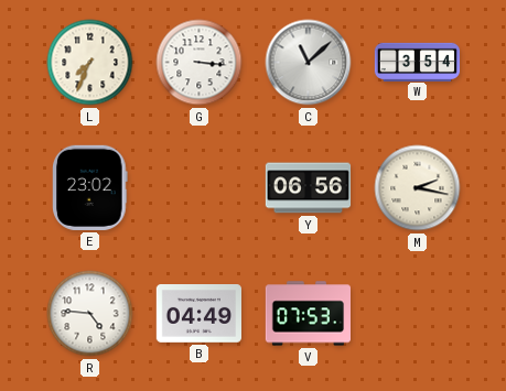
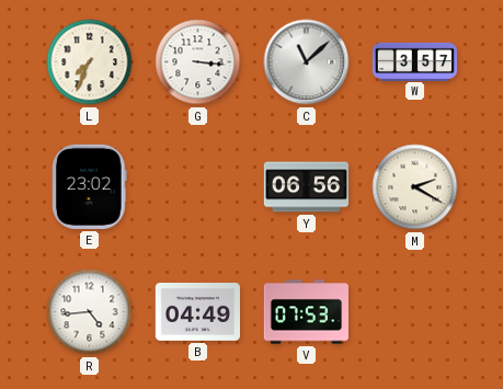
W: 3:54 -> 3:57 (415, 61)
M: 2:17 -> 2:20 (415, 187)
R: 4:46 -> 4:44 (90, 312)
